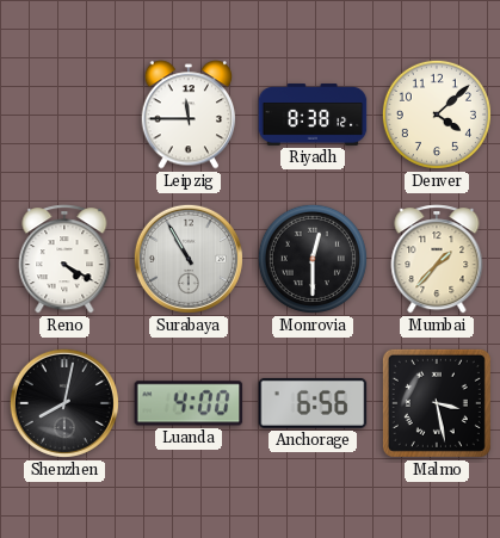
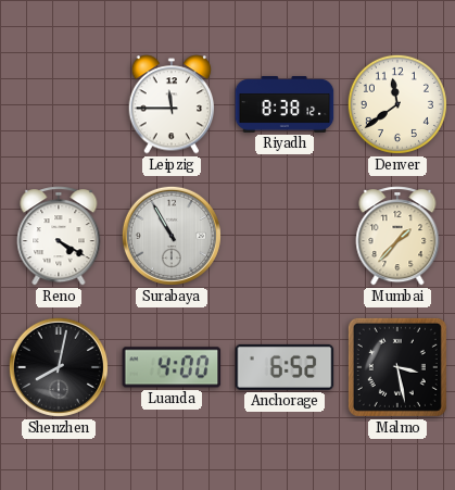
Denver: 4:08 -> 11:39 (397, 104)
Monrovia: 12:30 -> none (313, 259)
Anchorage: 6:56 -> 6:52 (285, 367)
